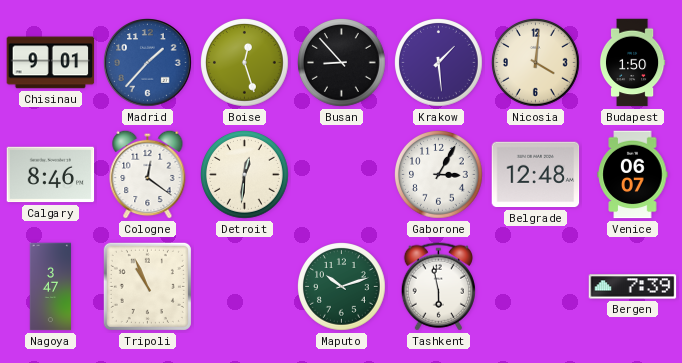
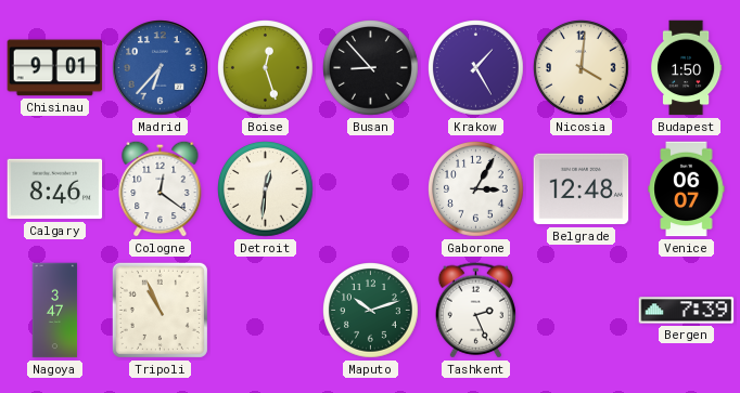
Madrid: 1:37 -> 6:37 (161, 68)
Krakow: 1:29 -> 1:25 (476, 68)
Tashkent: 5:58 -> 2:26 (475, 311)
